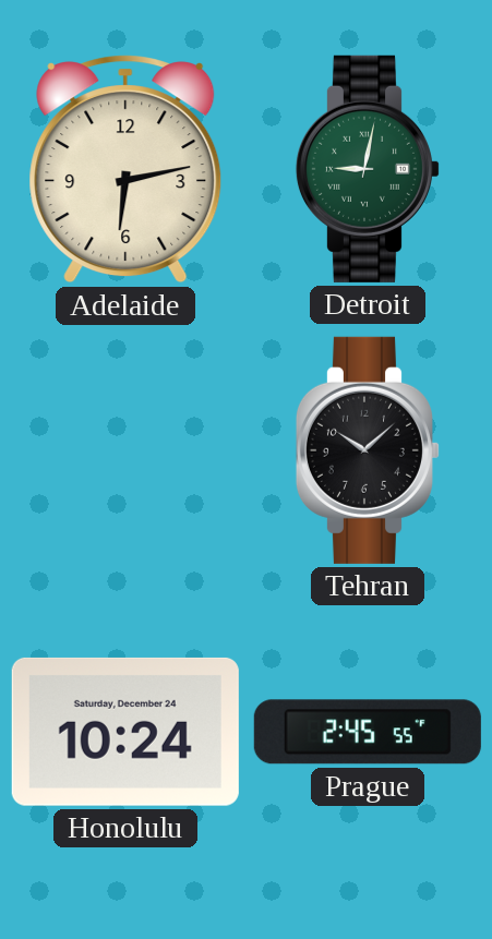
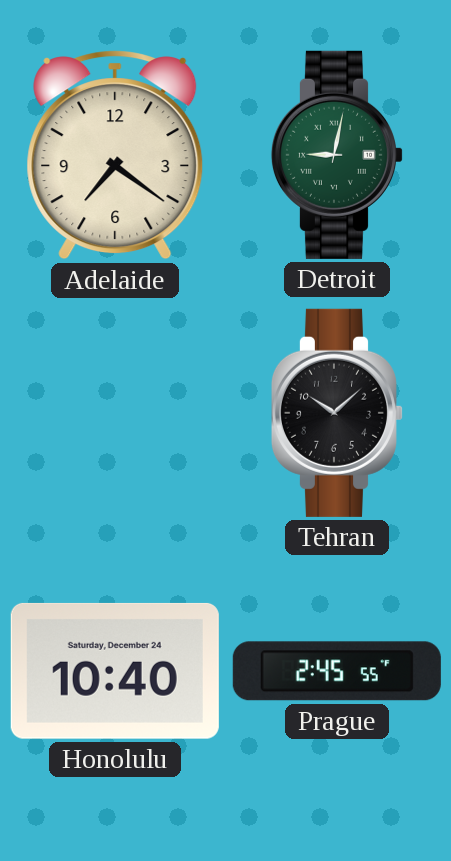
Adelaide: 6:13 -> 7:21 (115, 155)
Honolulu: 10:24 -> 10:40 (115, 671)
